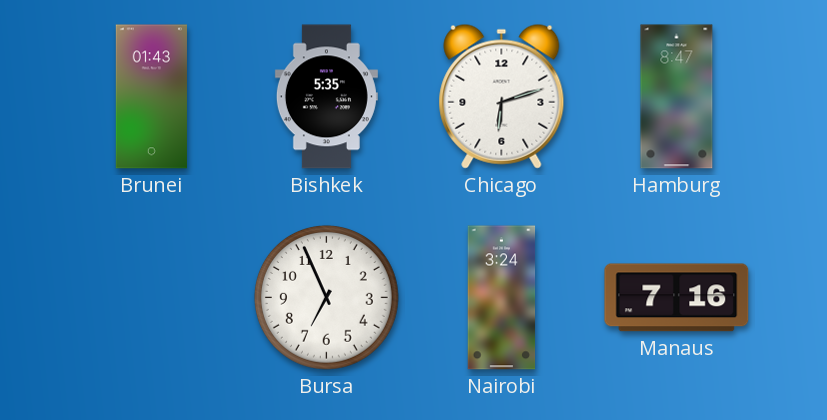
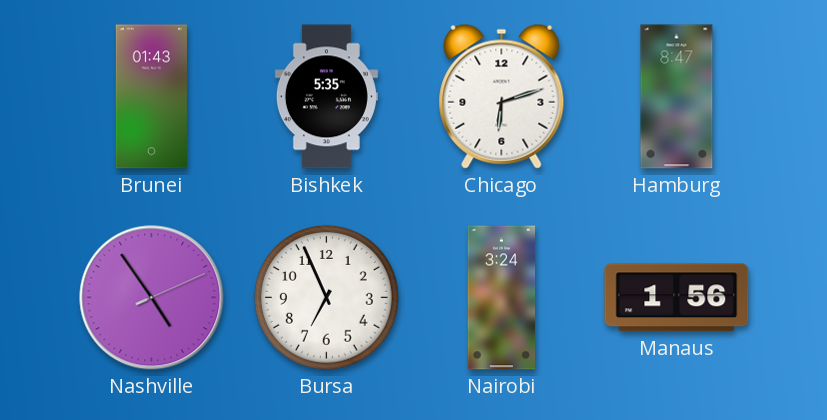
Nashville: none -> 4:54 (152, 298)
Manaus: 7:16 -> 1:56 (677, 298)
